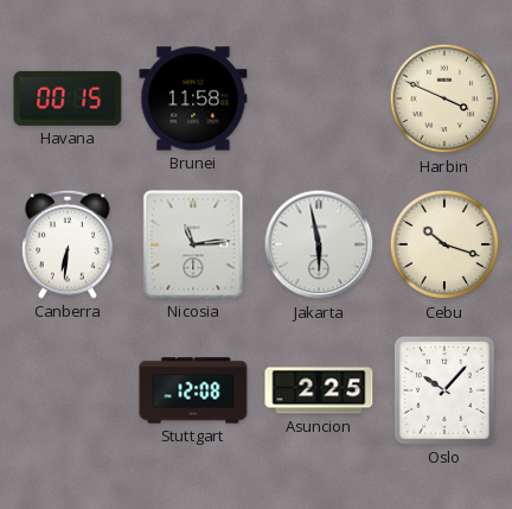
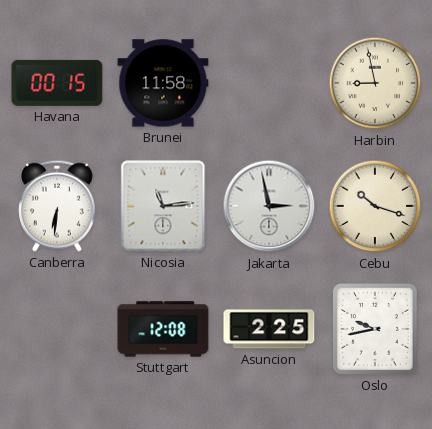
Harbin: 3:49 -> 8:58 (375, 83)
Jakarta: 5:58 -> 2:58 (269, 206)
Oslo: 10:07 -> 9:43 (375, 329)
